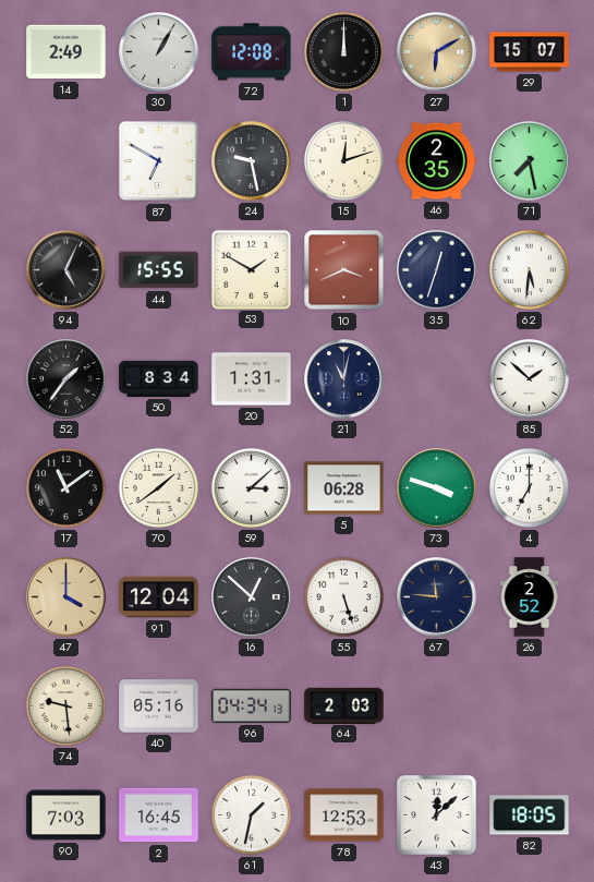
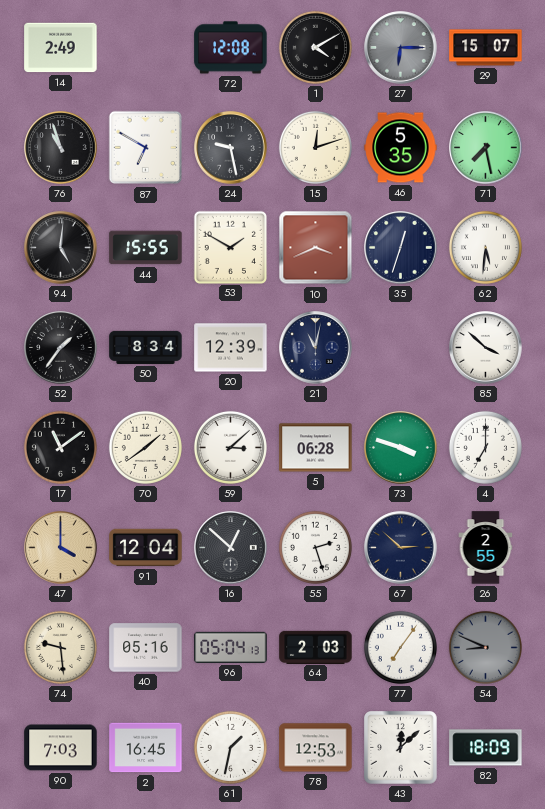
30: 1:05 -> none (159, 52)
1: 12:00 -> 4:10 (315, 47)
27: 6:10 -> 6:15 (401, 48)
27 dial: champagne -> grey (401, 48)
76: none -> 10:57 (61, 148)
46: 2:35 -> 5:35 (401, 148)
94: 5:04 -> 5:01 (61, 248)
20: 1:31 -> 12:39 (231, 348)
85: 1:52 -> 3:52 (486, 348)
55: 5:27 -> 2:27 (315, 547)
67: 11:46 -> 2:52 (401, 548)
26: 2:52 -> 2:55 (486, 548)
96: 04:34 -> 05:04 (231, 647)
77: none -> 7:06 (400, 647)
54: none -> 8:49 (485, 647)
82: 18:05 -> 18:09 (486, 748)
